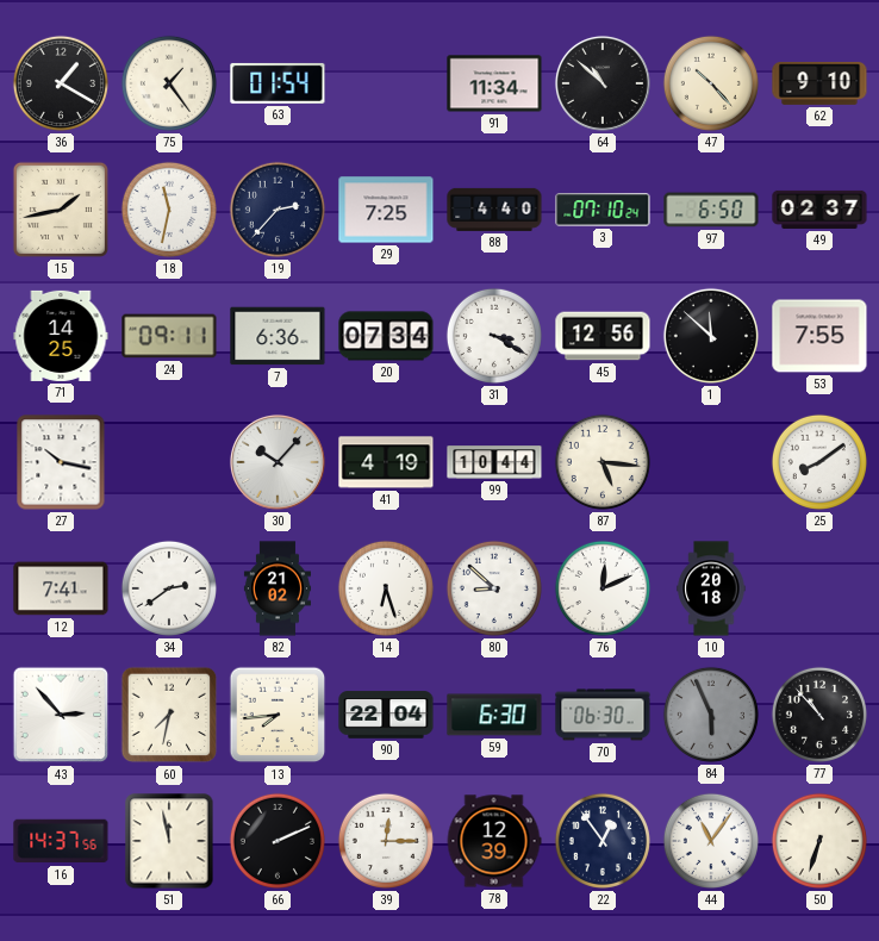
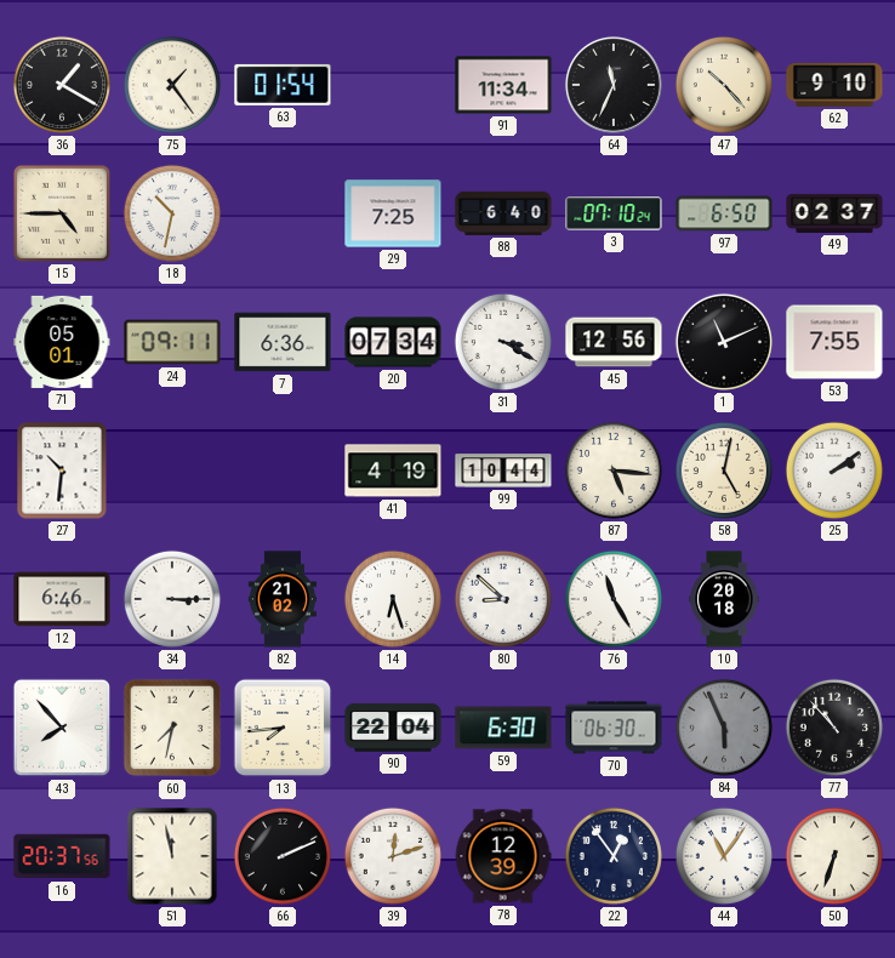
64: 10:52 -> 11:34 (614, 85)
15: 1:43 -> 4:45 (62, 213)
18: 11:32 -> 10:32 (172, 213)
19: 2:37 -> none (278, 210)
88: 4:40 -> 6:40 (503, 213)
71: 14:25 -> 05:01 (62, 342)
1: 11:52 -> 11:11 (724, 342)
27: 10:17 -> 10:31 (62, 471)
30: 10:07 -> none (278, 462)
58: none -> 5:02 (724, 471)
25: 8:09 -> 2:09 (834, 471)
12: 7:41 -> 6:46 (62, 599)
34: 2:39 -> 3:15 (172, 599)
76: 12:11 -> 11:25 (614, 599)
43: 2:53 -> 7:53 (62, 728)
16: 14:37 -> 20:37 (62, 856)
39: 12:15 -> 12:12 (393, 856)
